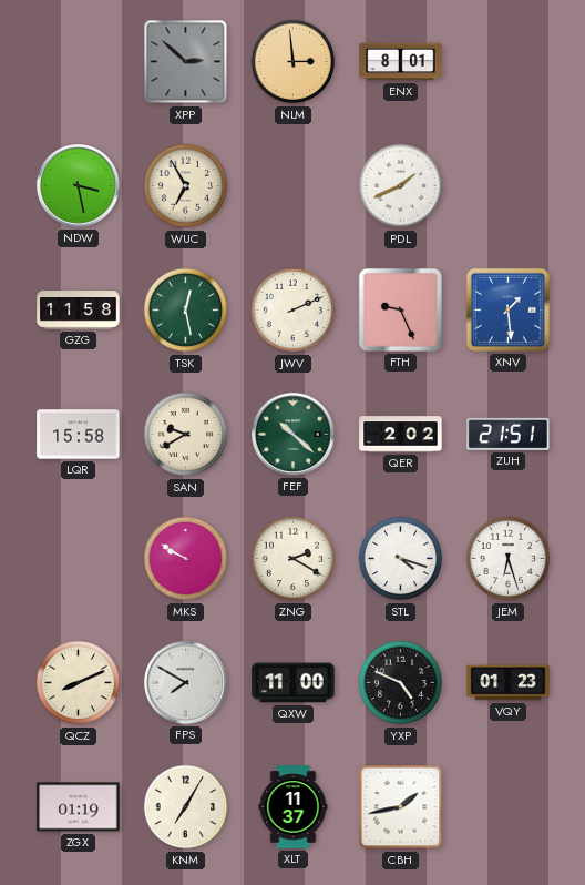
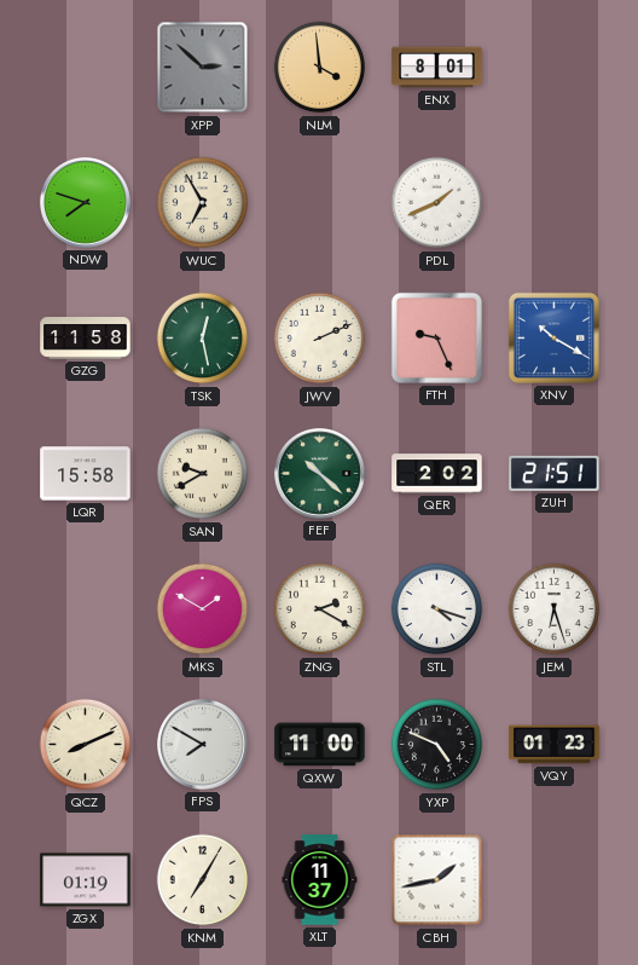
NLM: 2:59 -> 3:59 (320, 68)
NDW: 3:28 -> 7:48 (85, 202)
XNV: 1:29 -> 10:20 (553, 337)
MKS: 9:50 -> 1:50 (203, 609)
